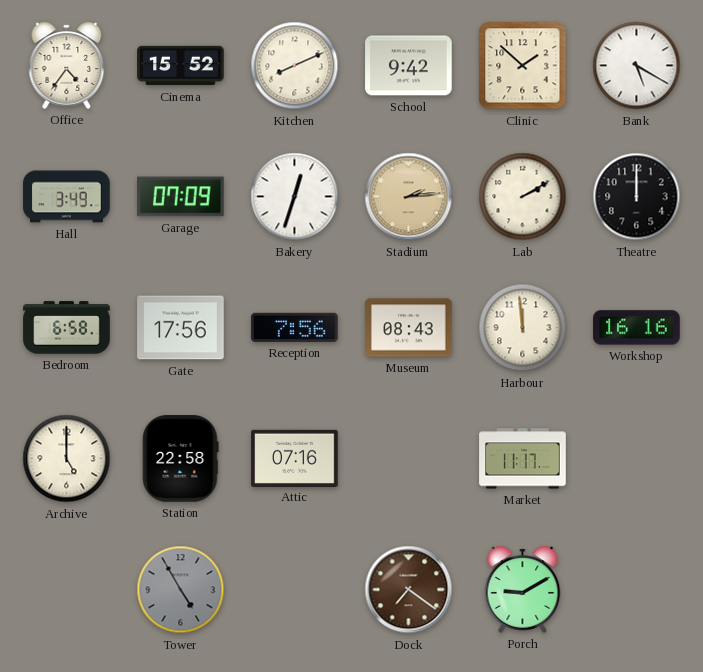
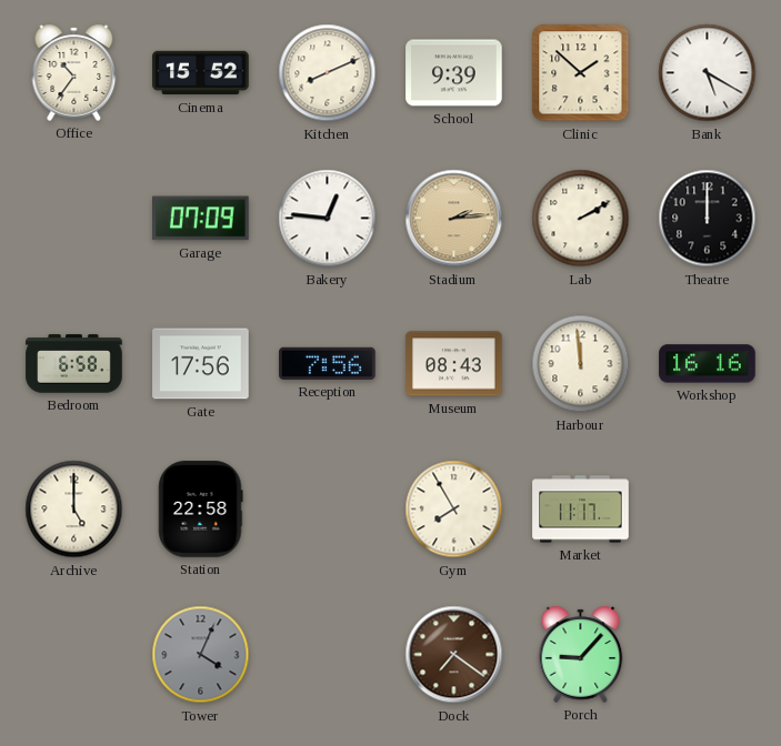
Office: 4:36 -> 10:36 (74, 72)
School: 9:42 -> 9:39 (454, 73)
Hall: 3:49 -> none (67, 197)
Bakery: 12:33 -> 12:46 (328, 219)
Attic: 07:16 -> none (295, 458)
Gym: none -> 7:55 (454, 510)
Tower: 4:55 -> 4:04 (201, 655)
Porch: 9:10 -> 9:07 (581, 654)
